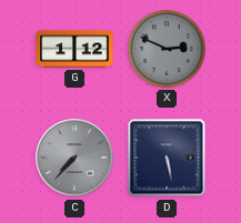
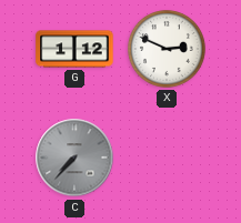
X dial: grey -> white (168, 50)
D: 5:28 -> none (167, 158)
